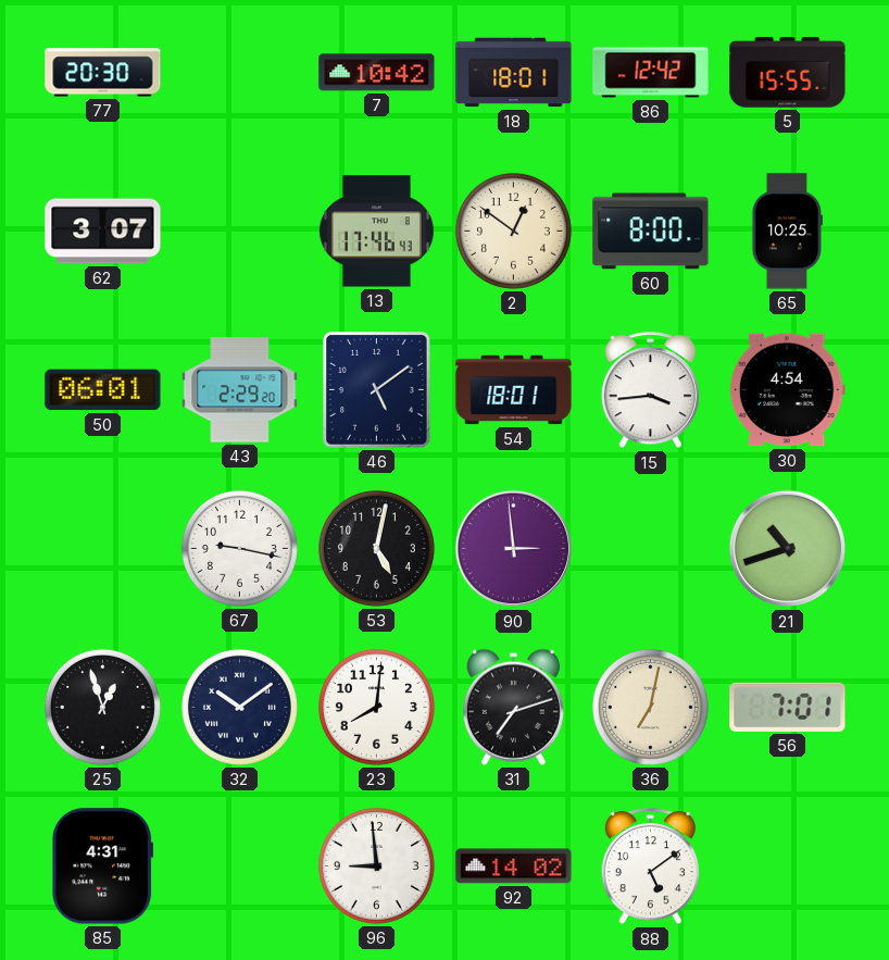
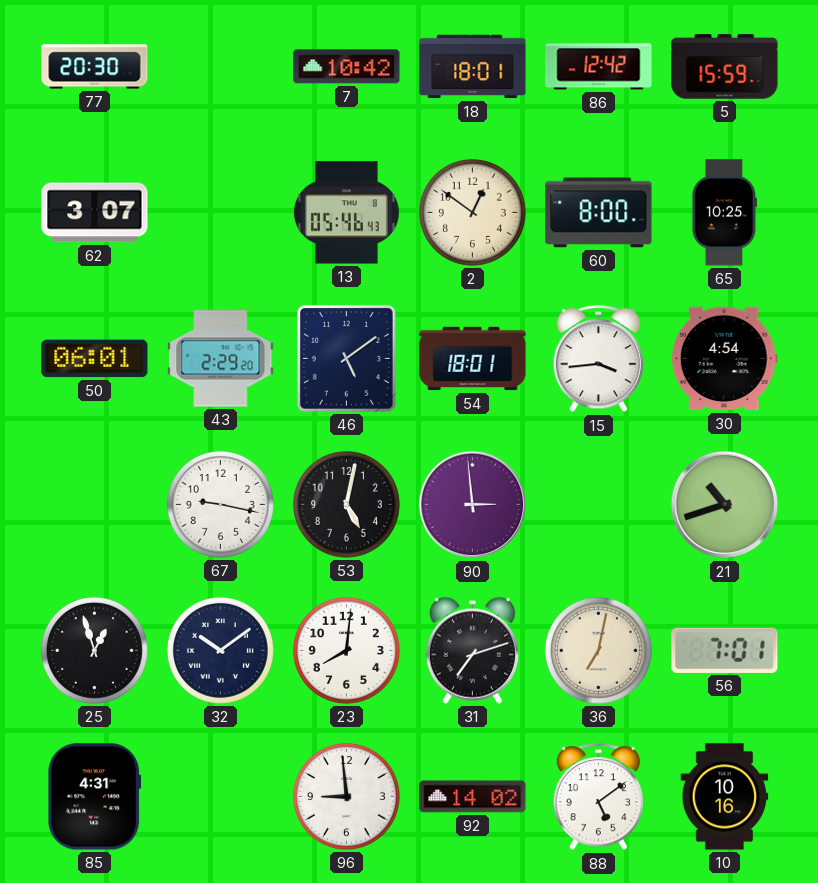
5: 15:55 -> 15:59 (725, 67)
13: 17:46 -> 05:46 (346, 213)
10: none -> 10:16 (725, 797)
